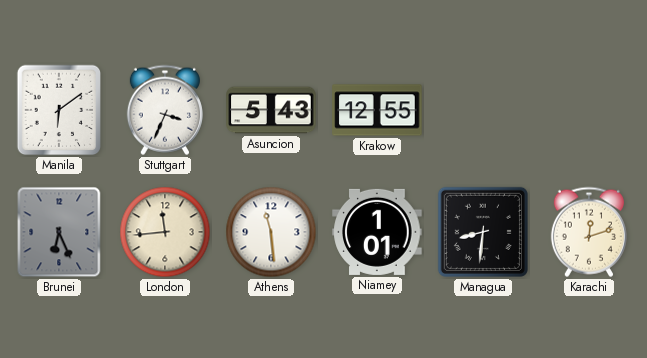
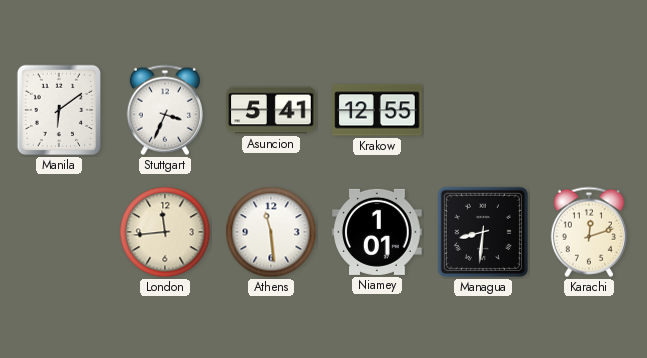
Asuncion: 5:43 -> 5:41 (271, 110)
Brunei: 6:26 -> none (59, 232)
